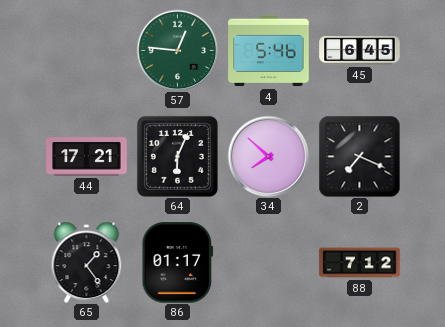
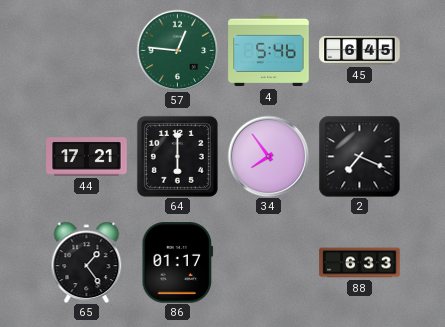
64: 6:04 -> 6:00 (177, 156)
34: 7:52 -> 7:54 (268, 156)
88: 7:12 -> 6:33 (360, 263)
